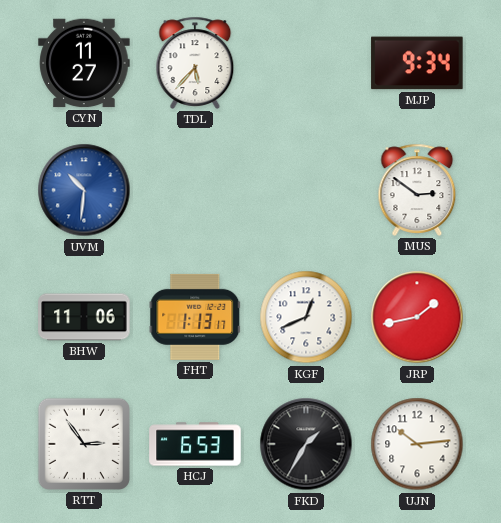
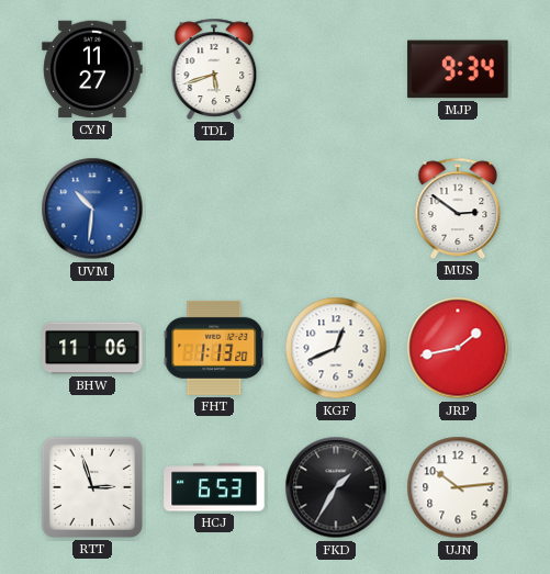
TDL: 5:37 -> 5:42 (214, 69)
FHT: 1:13:17 -> 1:13:20 (214, 348)
RTT: 2:54 -> 2:57 (92, 487)
